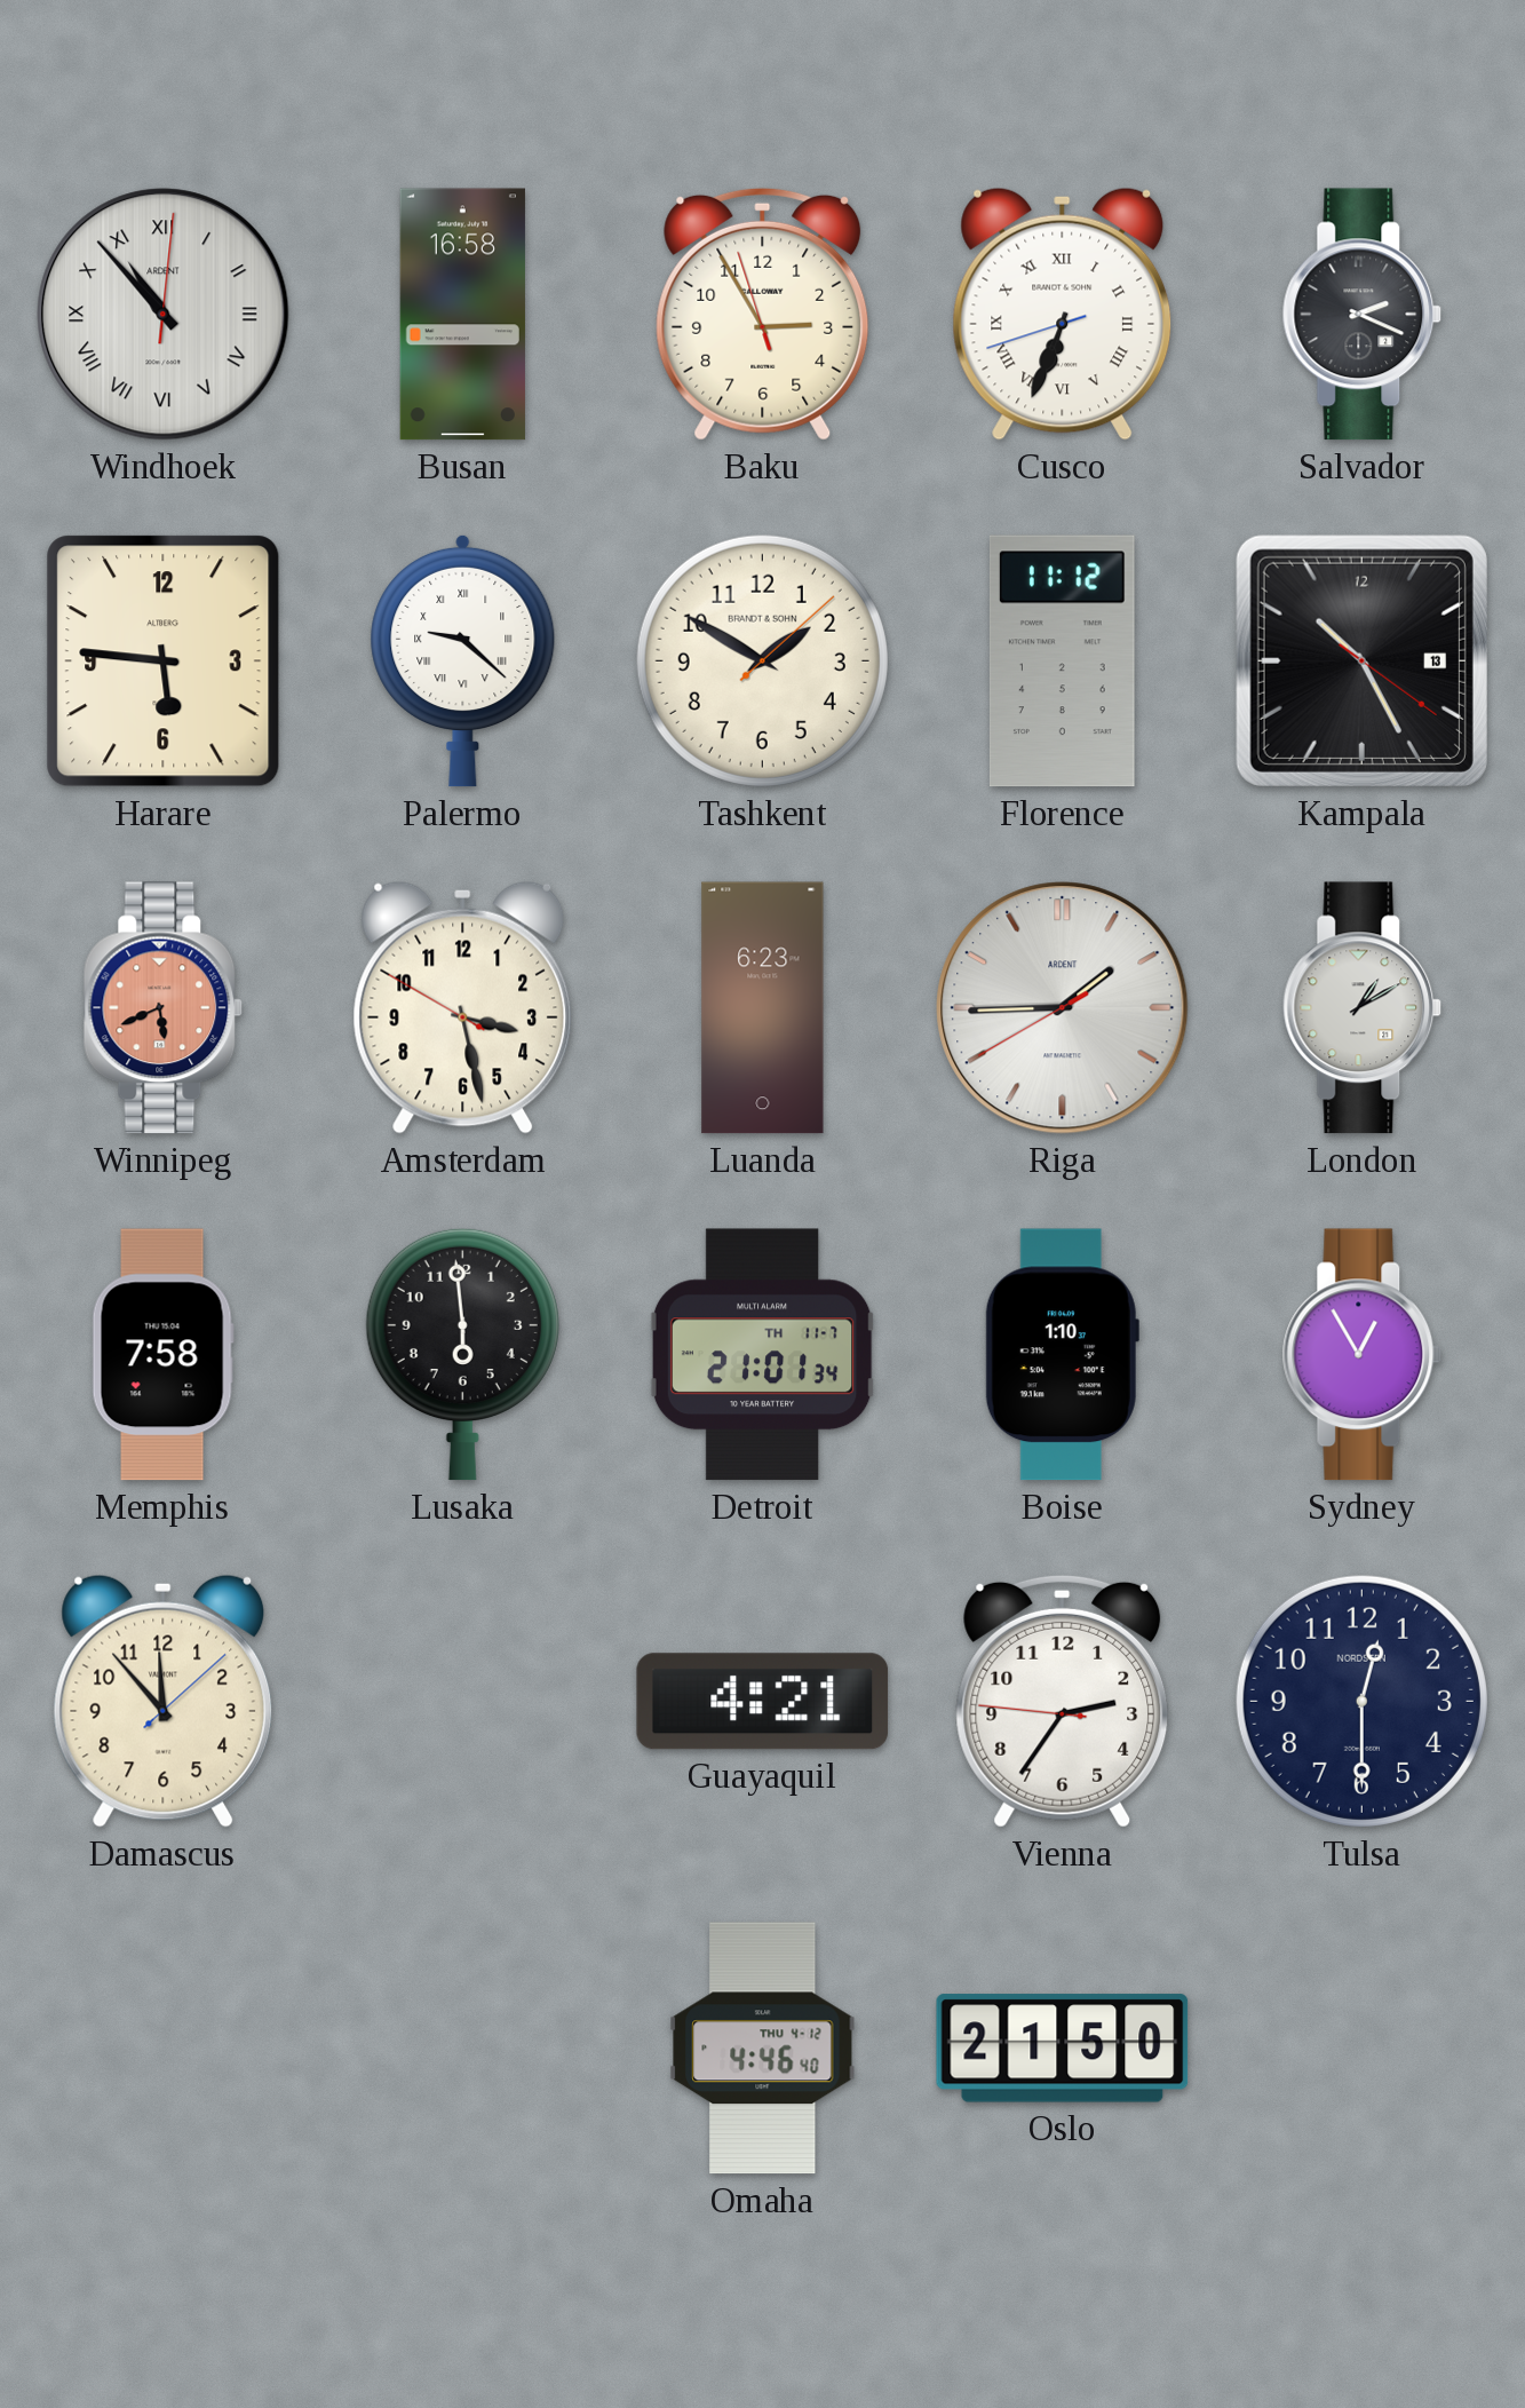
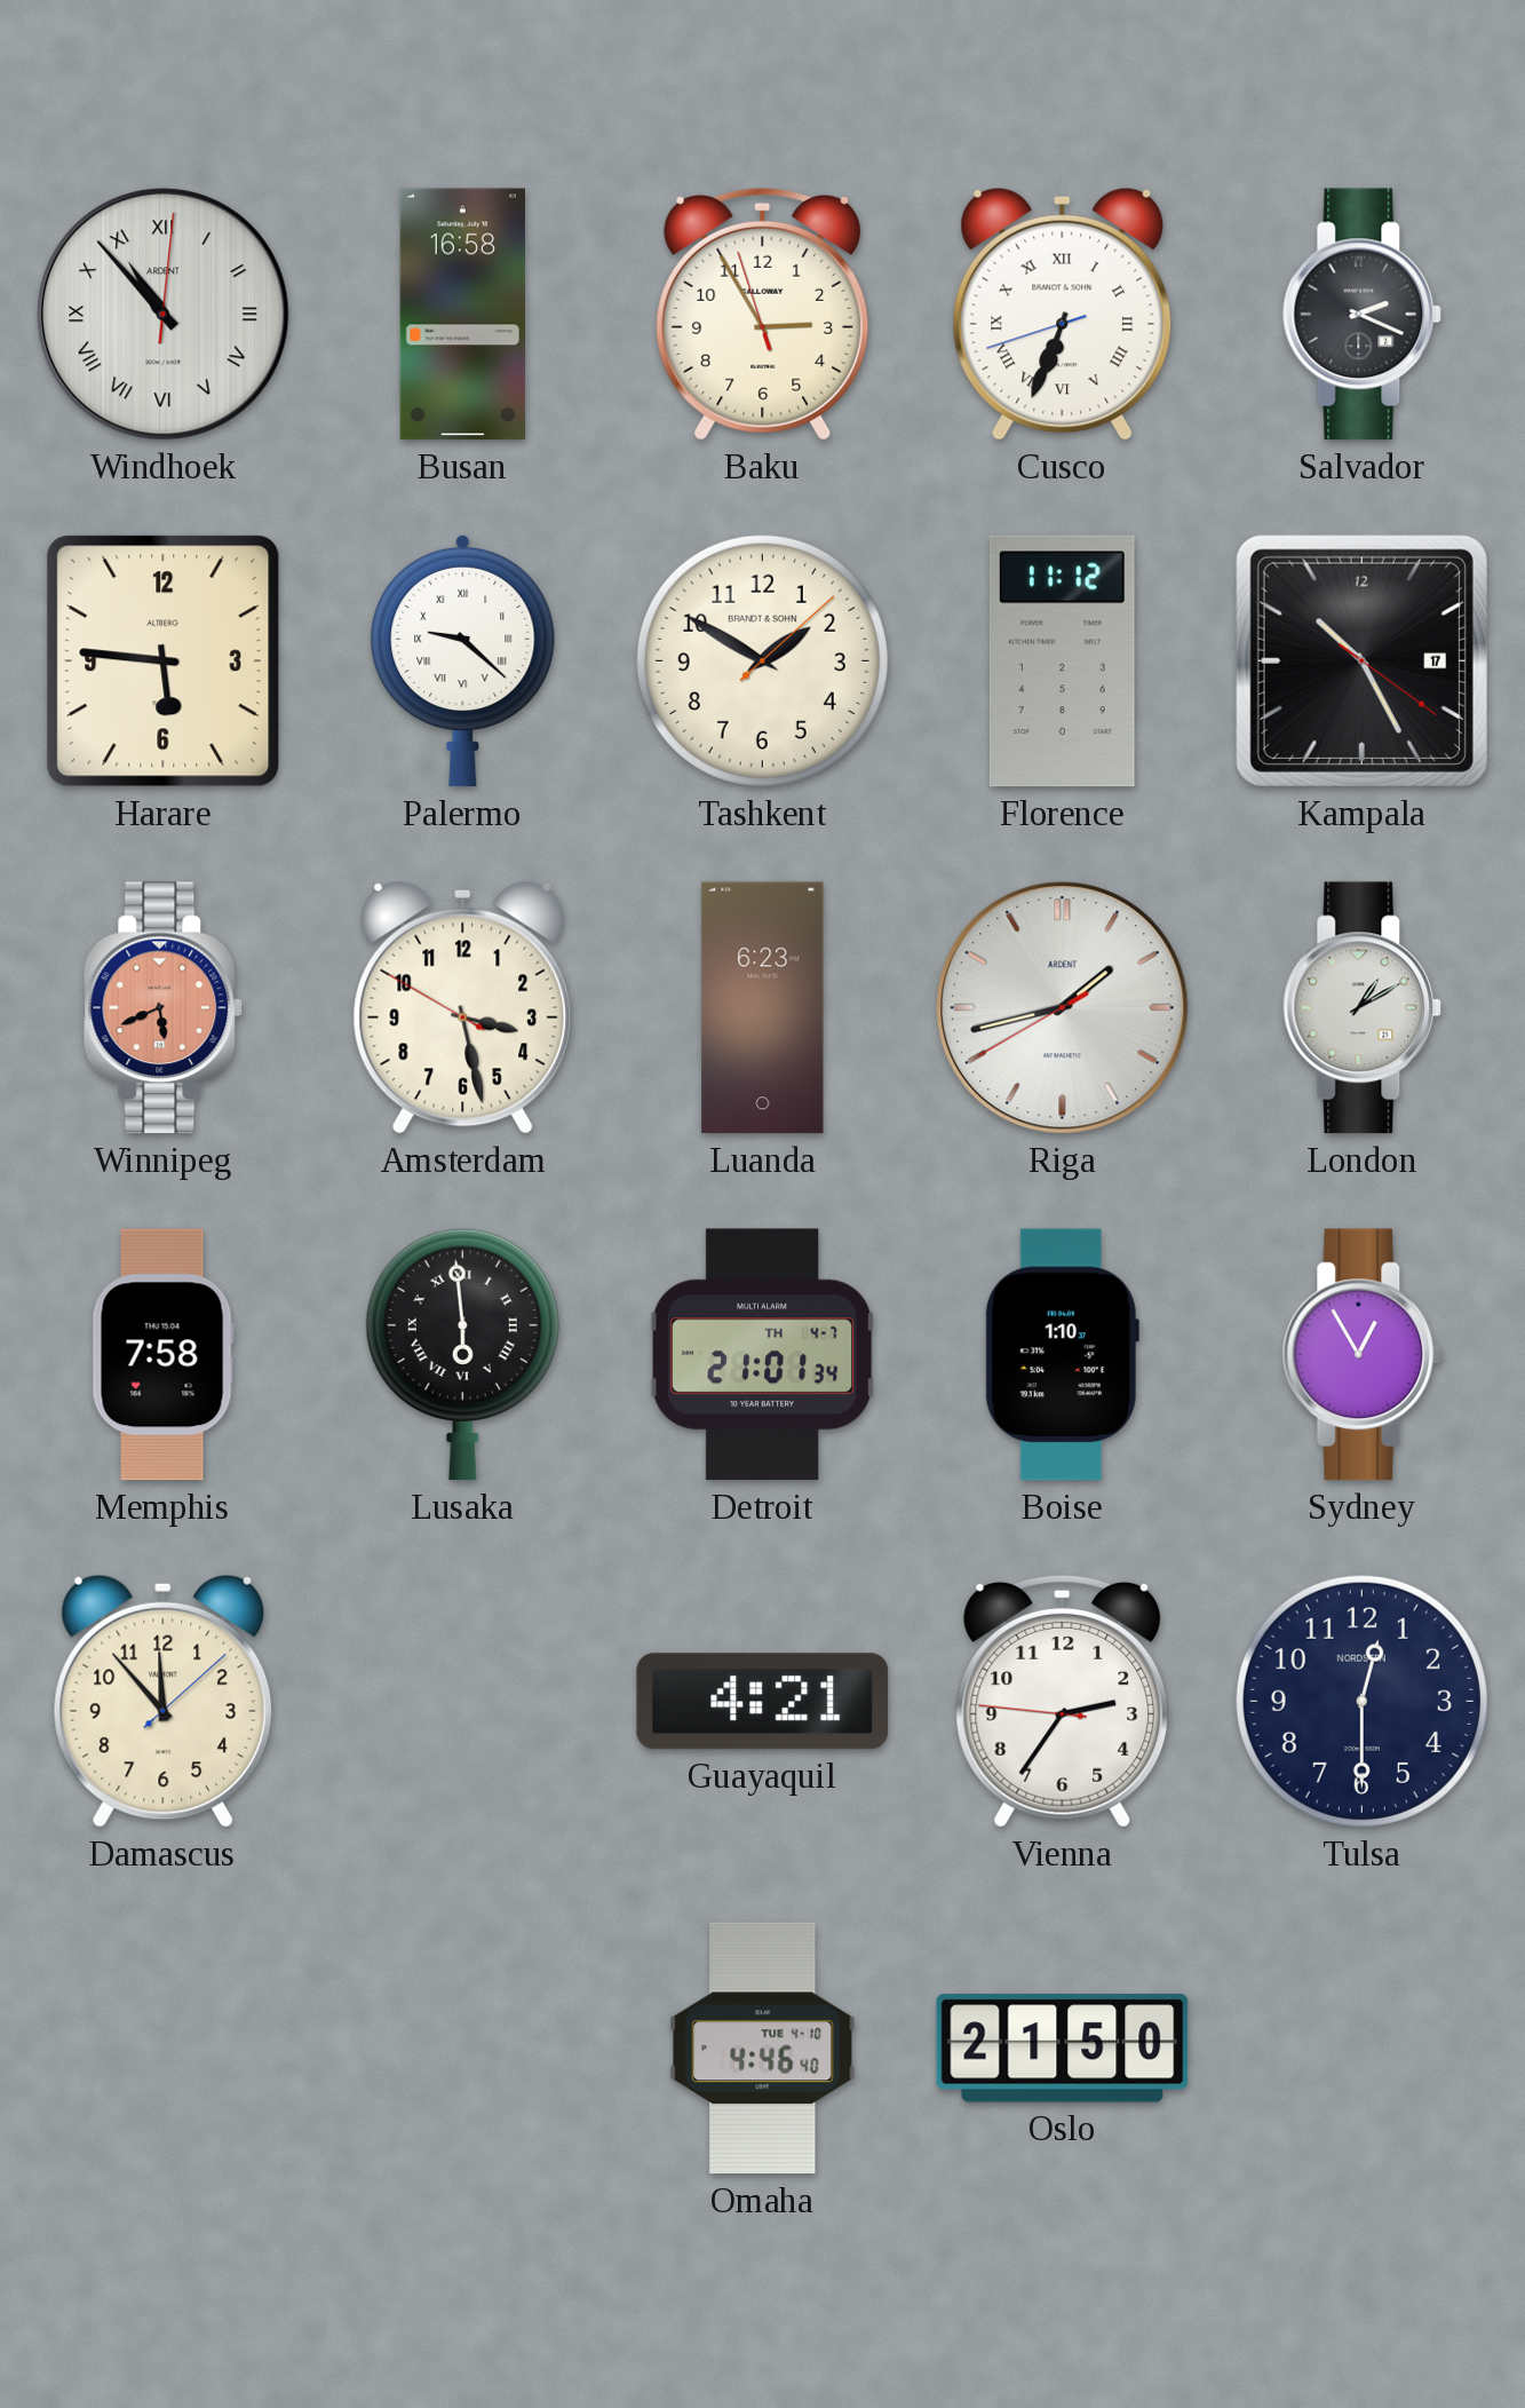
Kampala date: 13 -> 17 (1361, 660)
Riga: 1:44 -> 1:42 (1063, 1008)
Lusaka numerals: Arabic -> Roman (462, 1354)
Detroit date: TH 11-7 -> TH 4-7 (763, 1355)
Omaha date: THU 4-12 -> TUE 4-10 (763, 2049)
